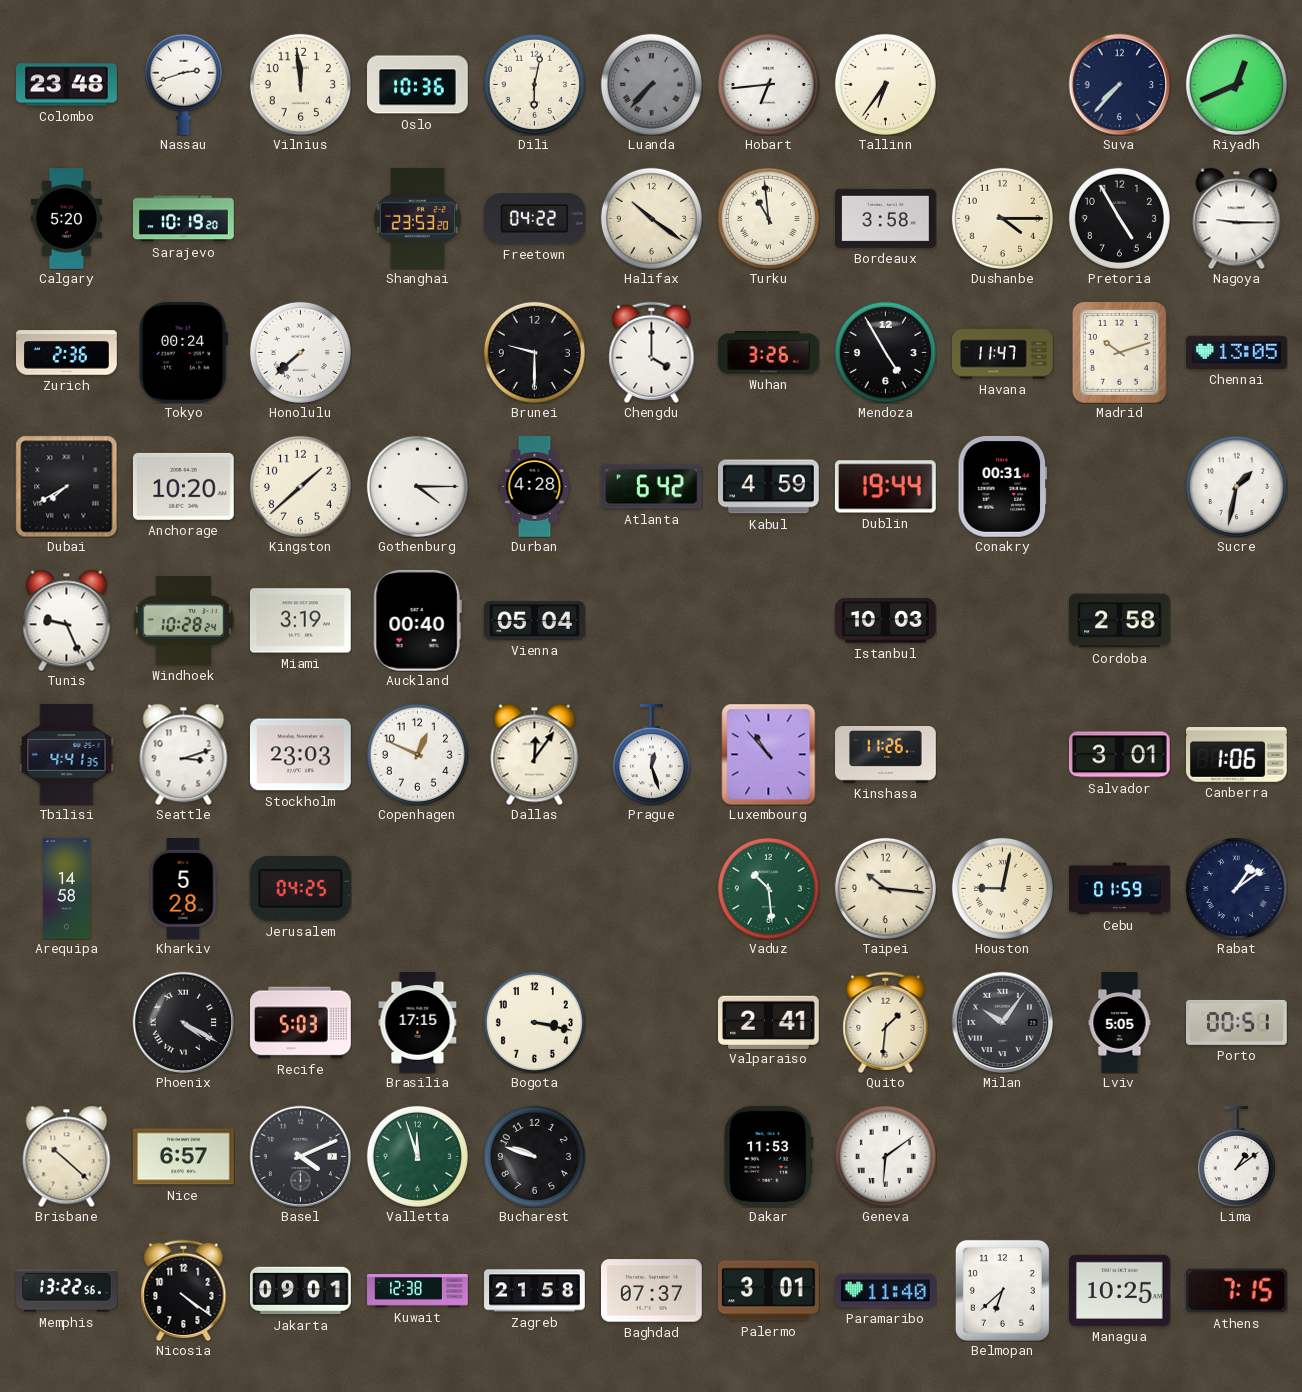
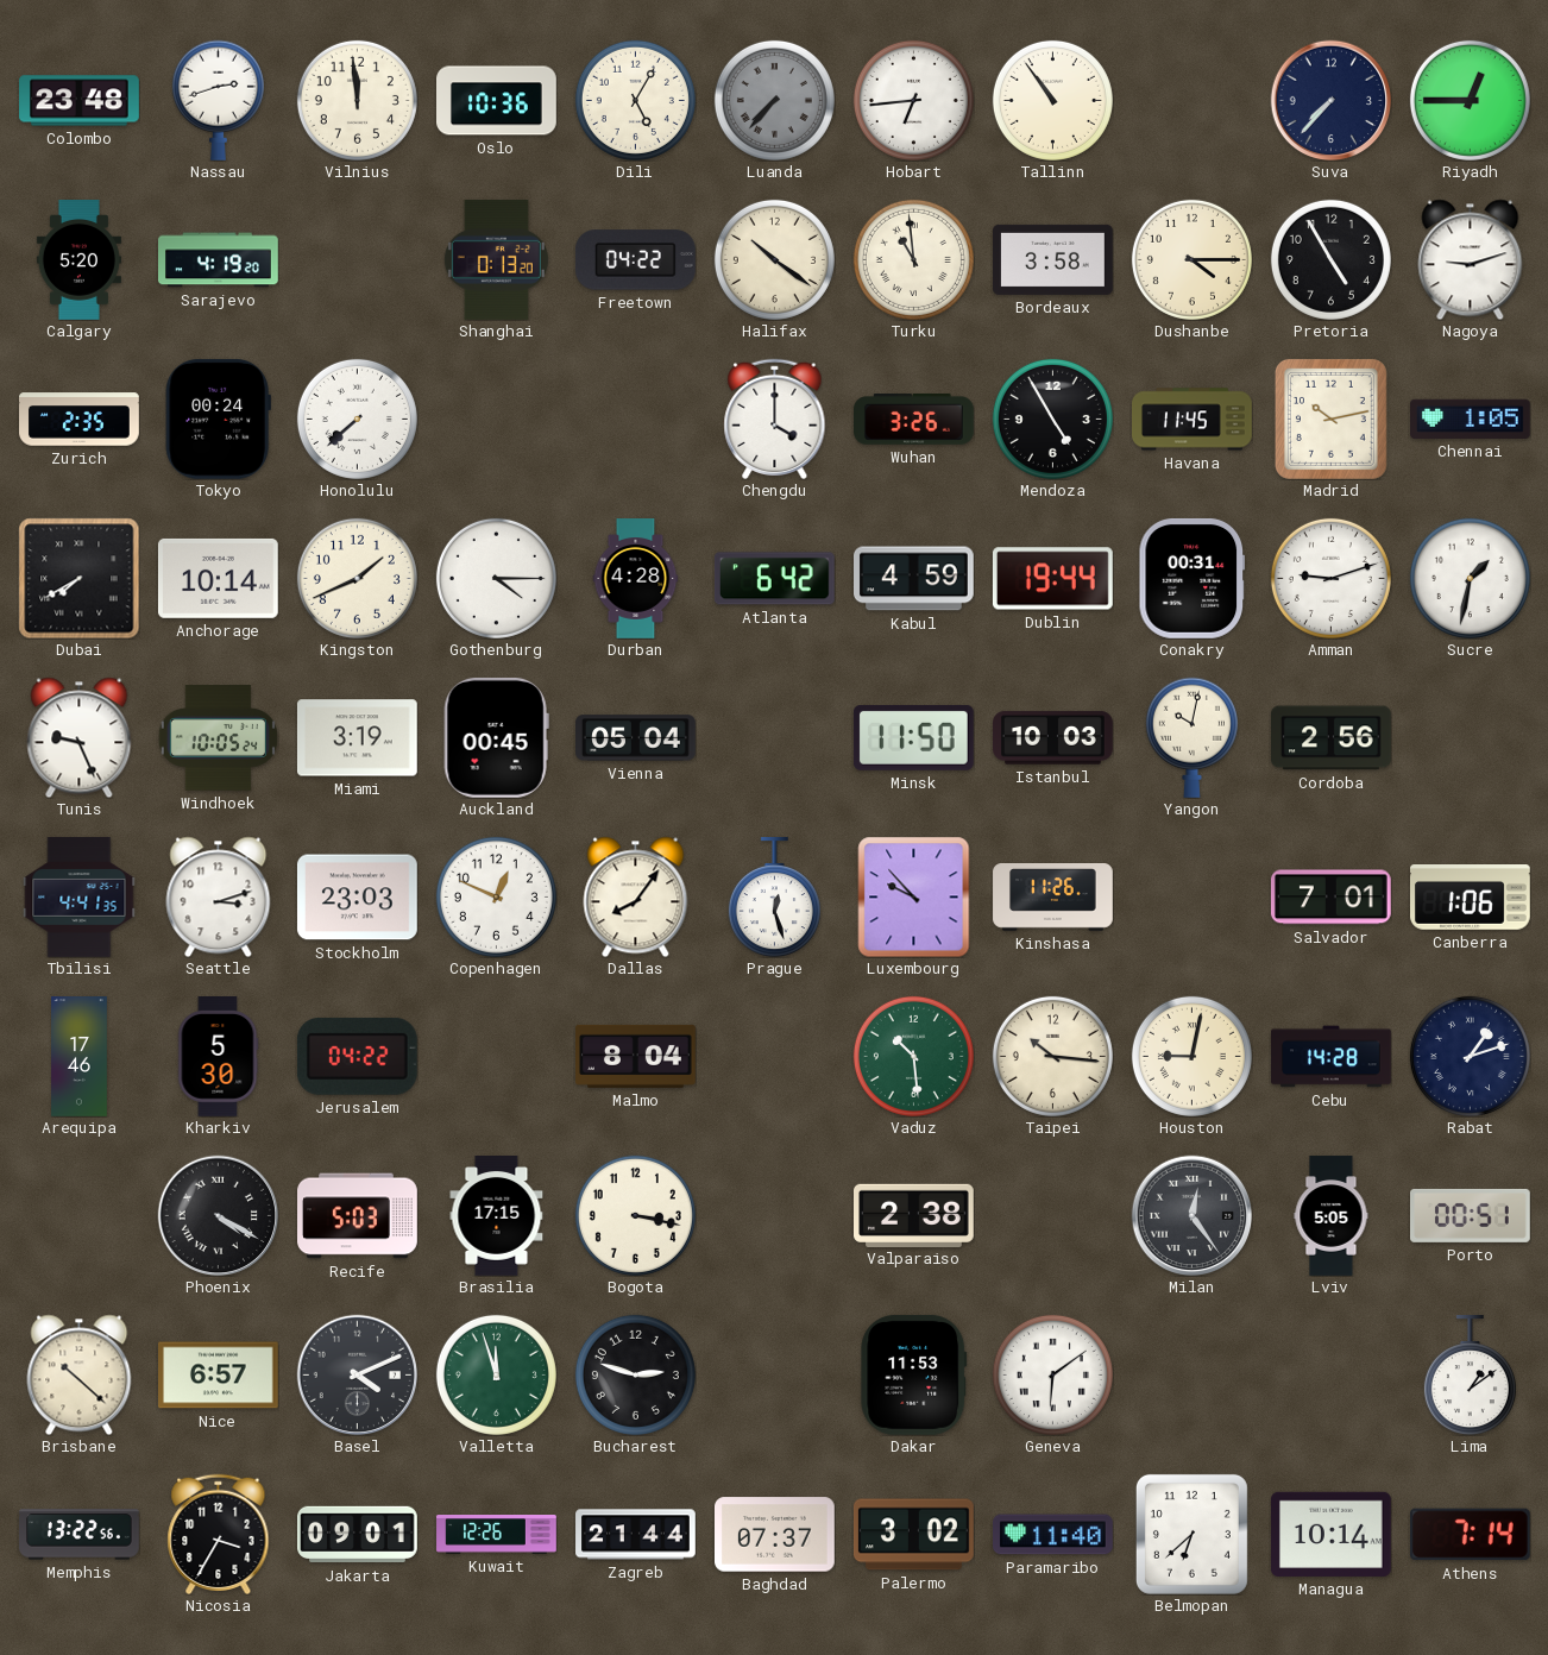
Dili: 6:02 -> 5:05 (635, 100)
Tallinn: 6:36 -> 10:54 (1052, 100)
Riyadh: 12:41 -> 12:45 (1470, 100)
Sarajevo: 10:19 -> 4:19 (219, 260)
Shanghai: 23:53 -> 0:13 (496, 259)
Nagoya: 9:15 -> 9:12 (1471, 259)
Zurich: 2:36 -> 2:35 (80, 420)
Brunei: 9:30 -> none (534, 352)
Havana: 11:47 -> 11:45 (1193, 420)
Madrid: 10:12 -> 10:13 (1330, 419)
Chennai: 13:05 -> 1:05 (1471, 419)
Anchorage: 10:20 -> 10:14 (218, 578)
Kingston: 1:38 -> 1:41 (357, 578)
Amman: none -> 9:12 (1330, 578)
Windhoek: 10:28 -> 10:05 (218, 738)
Auckland: 00:40 -> 00:45 (496, 737)
Minsk: none -> 11:50 (913, 738)
Yangon: none -> 10:02 (1191, 737)
Cordoba: 2:58 -> 2:56 (1332, 738)
Dallas: 12:06 -> 8:06 (636, 896)
Luxembourg: 10:53 -> 9:53 (914, 896)
Salvador: 3:01 -> 7:01 (1330, 898)
Arequipa: 14:58 -> 17:46 (80, 1057)
Kharkiv: 5:28 -> 5:30 (218, 1057)
Jerusalem: 04:25 -> 04:22 (357, 1056)
Malmo: none -> 8:04 (636, 1056)
Cebu: 01:59 -> 14:28 (1332, 1057)
Rabat: 1:09 -> 1:12 (1470, 1056)
Valparaiso: 2:41 -> 2:38 (914, 1215)
Quito: 1:31 -> none (886, 1022)
Milan: 10:06 -> 12:24 (1191, 1215)
Bucharest: 9:48 -> 2:48 (635, 1374)
Nicosia: 4:21 -> 3:35 (219, 1534)
Kuwait: 12:38 -> 12:26 (497, 1535)
Zagreb: 21:58 -> 21:44 (636, 1535)
Palermo: 3:01 -> 3:02 (914, 1535)
Managua: 10:25 -> 10:14 (1332, 1534)
Athens: 7:15 -> 7:14 (1470, 1535)
